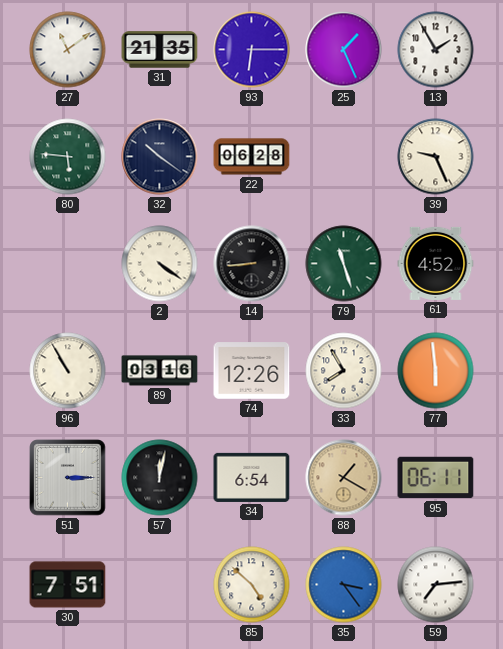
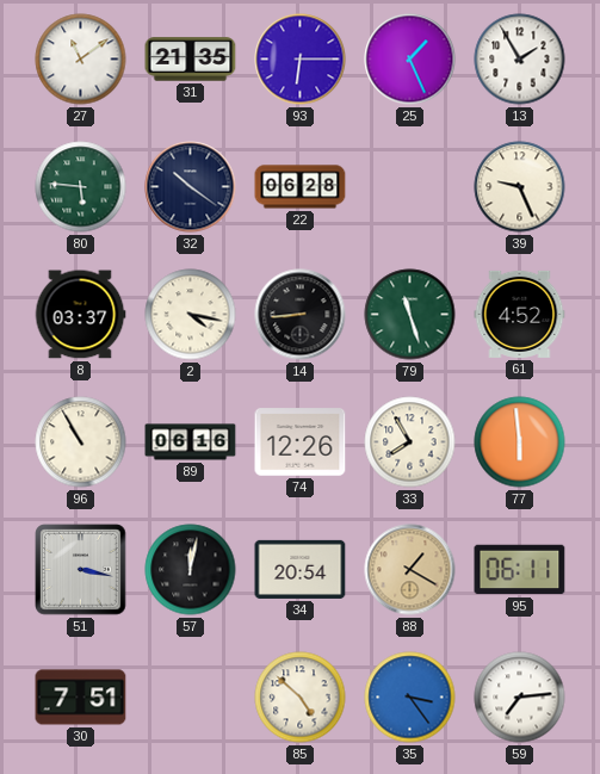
8: none -> 03:37 (80, 315)
2: 4:21 -> 4:17 (191, 315)
89: 03:16 -> 06:16 (191, 442)
51: 3:15 -> 3:17 (81, 570)
34: 6:54 -> 20:54 (301, 569)
